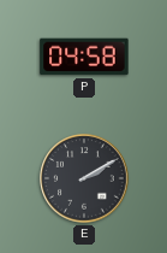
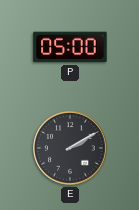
P: 04:58 -> 05:00 (70, 47)
